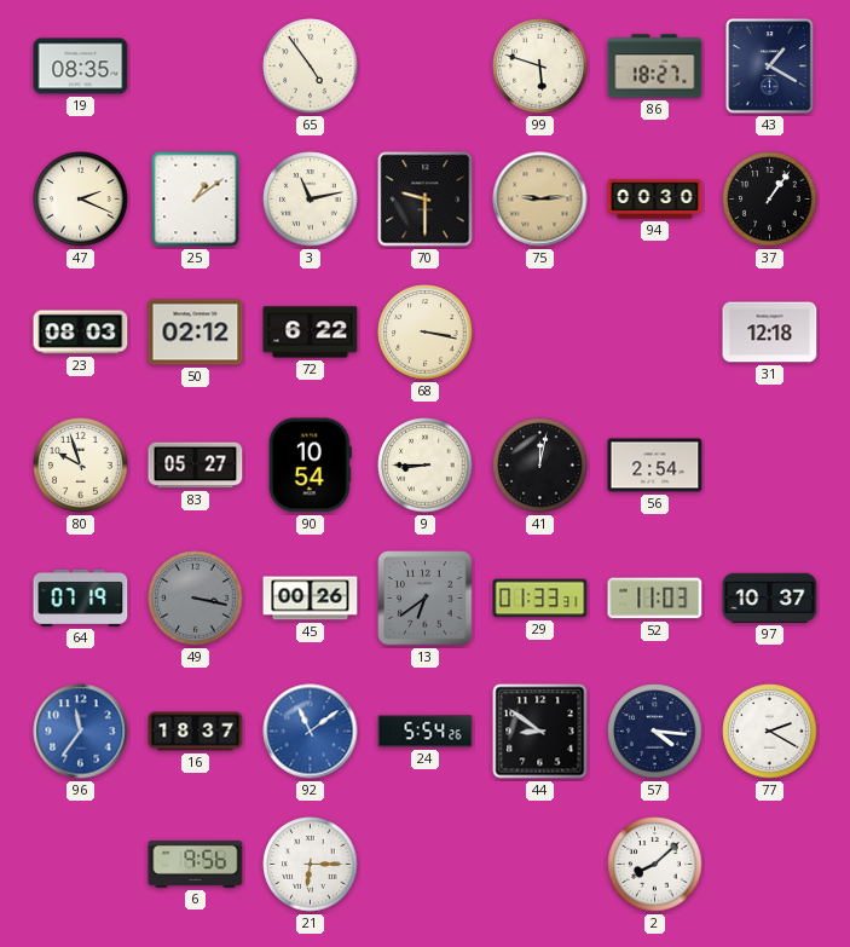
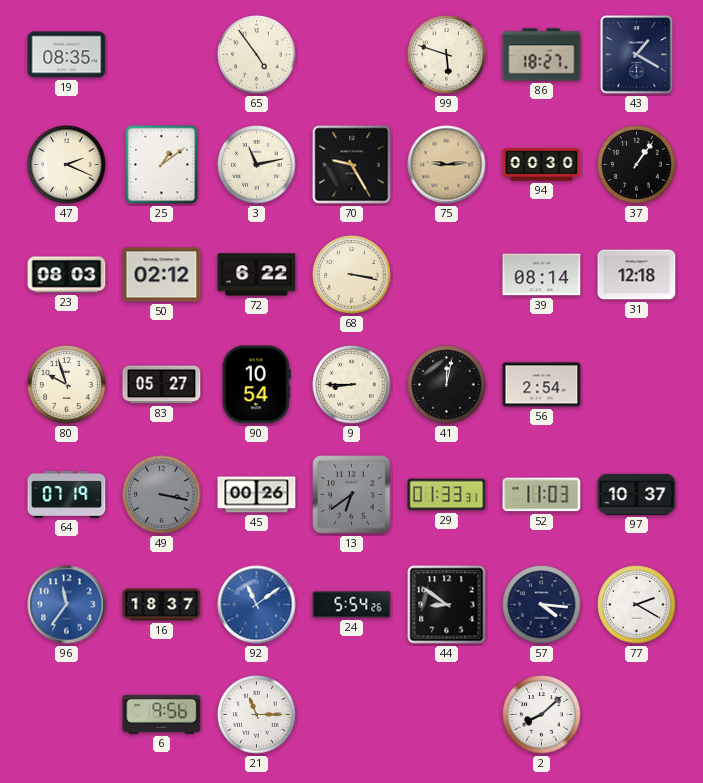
70: 9:30 -> 9:25 (352, 165)
39: none -> 08:14 (542, 275)
21: 6:15 -> 11:15 (257, 715)
